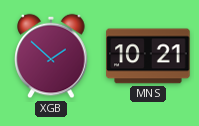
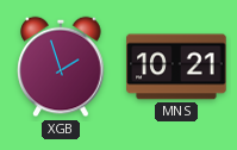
XGB: 1:52 -> 1:57 (61, 67)
